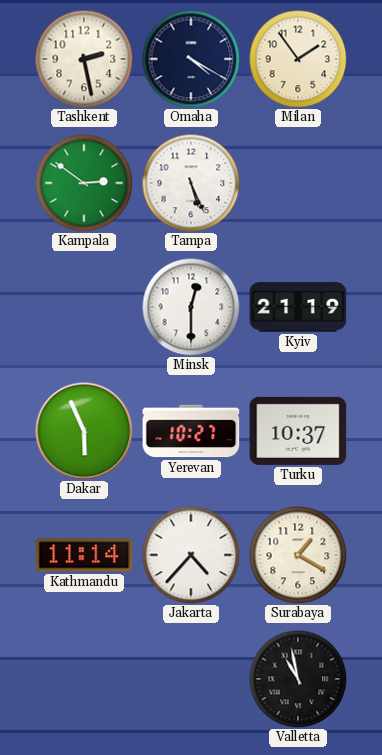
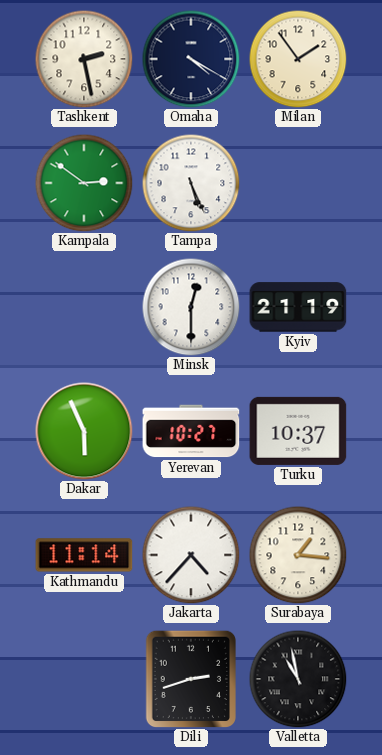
Surabaya: 1:20 -> 1:16 (298, 555)
Dili: none -> 2:42 (190, 679)
